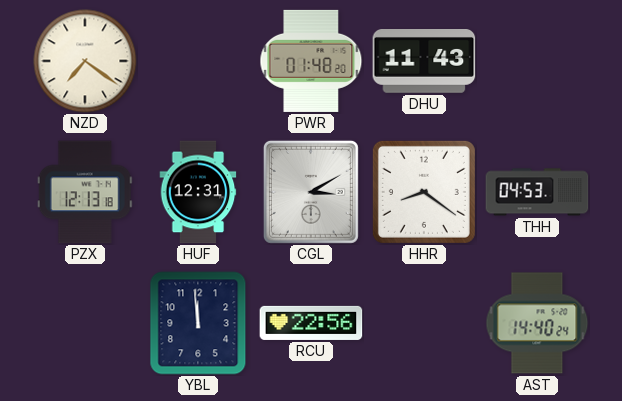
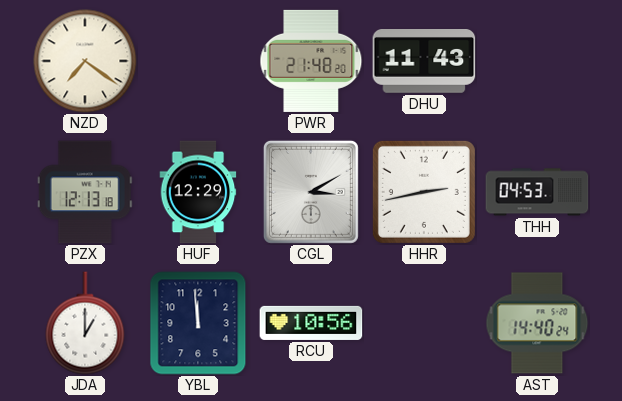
PWR: 01:48 -> 21:48 (311, 61)
HUF: 12:31 -> 12:29 (198, 192)
HHR: 8:21 -> 2:43 (424, 192)
JDA: none -> 1:00 (85, 323)
RCU: 22:56 -> 10:56 (311, 323)
